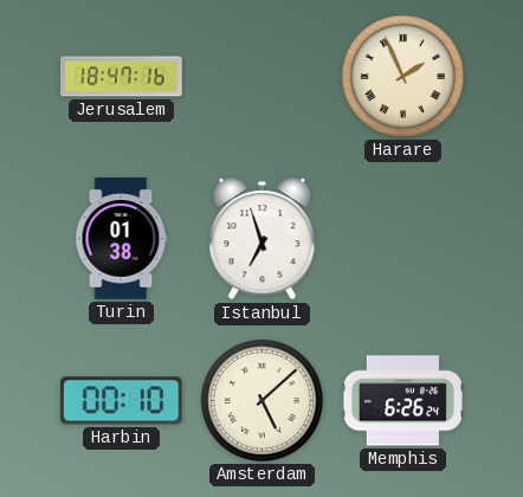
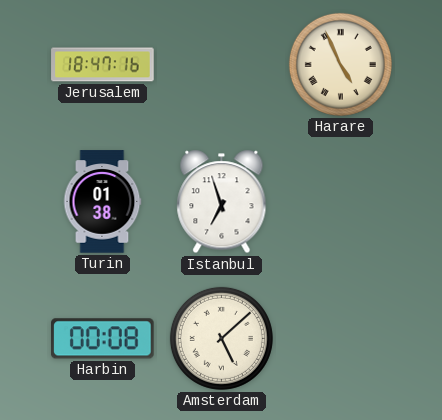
Harare: 1:56 -> 4:56 (340, 64)
Harbin: 00:10 -> 00:08 (103, 339)
Memphis: 6:26 -> none (402, 401)
